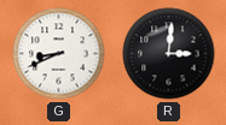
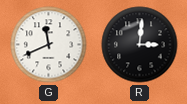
G: 8:41 -> 11:41 (49, 45)
